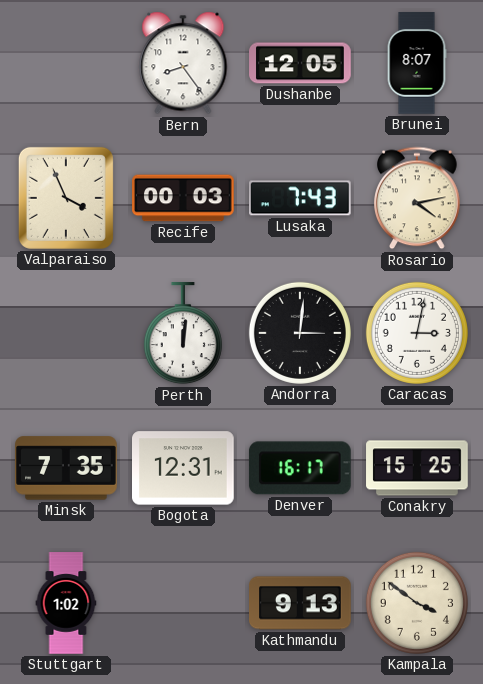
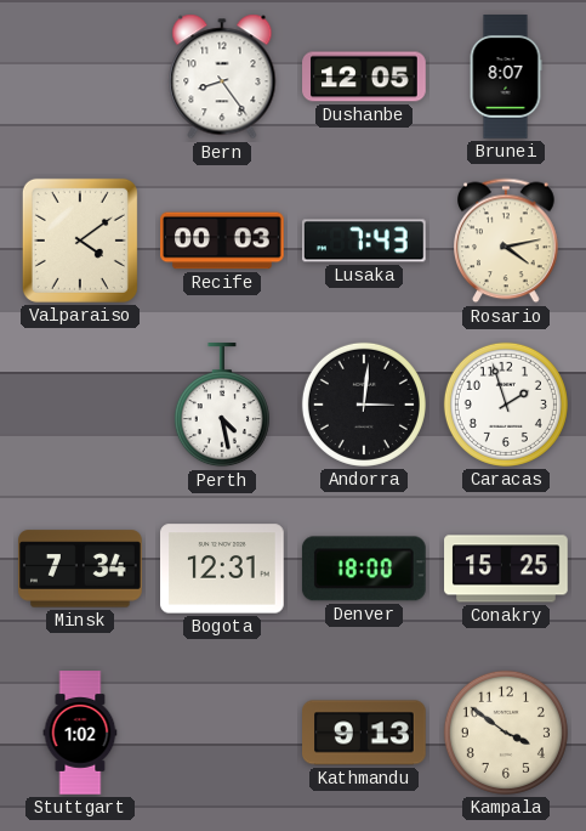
Valparaiso: 3:56 -> 4:09 (80, 241)
Perth: 12:01 -> 4:28 (222, 406)
Caracas: 3:02 -> 1:57 (506, 405)
Minsk: 7:35 -> 7:34 (80, 569)
Denver: 16:17 -> 18:00 (364, 569)
